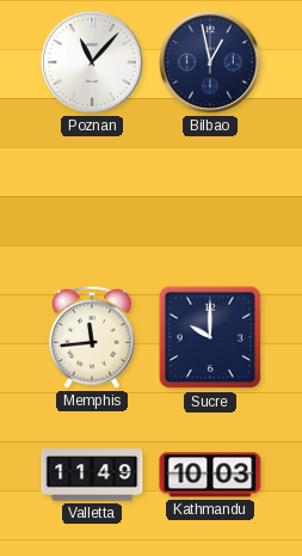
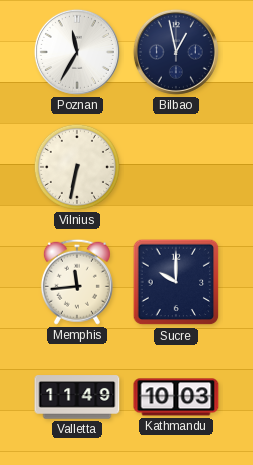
Poznan: 11:07 -> 11:35 (77, 52)
Vilnius: none -> 6:32 (77, 167)
